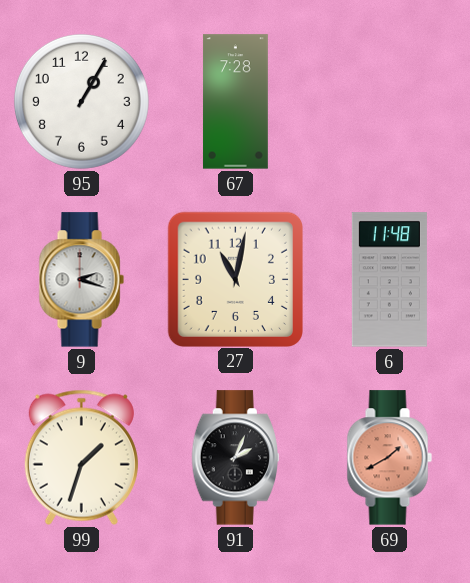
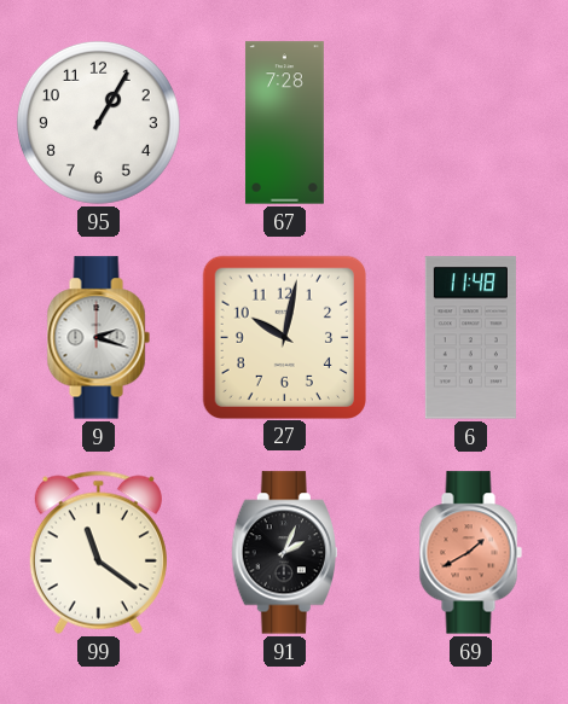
27: 11:02 -> 10:02 (284, 337)
99: 1:33 -> 11:21 (98, 552)
